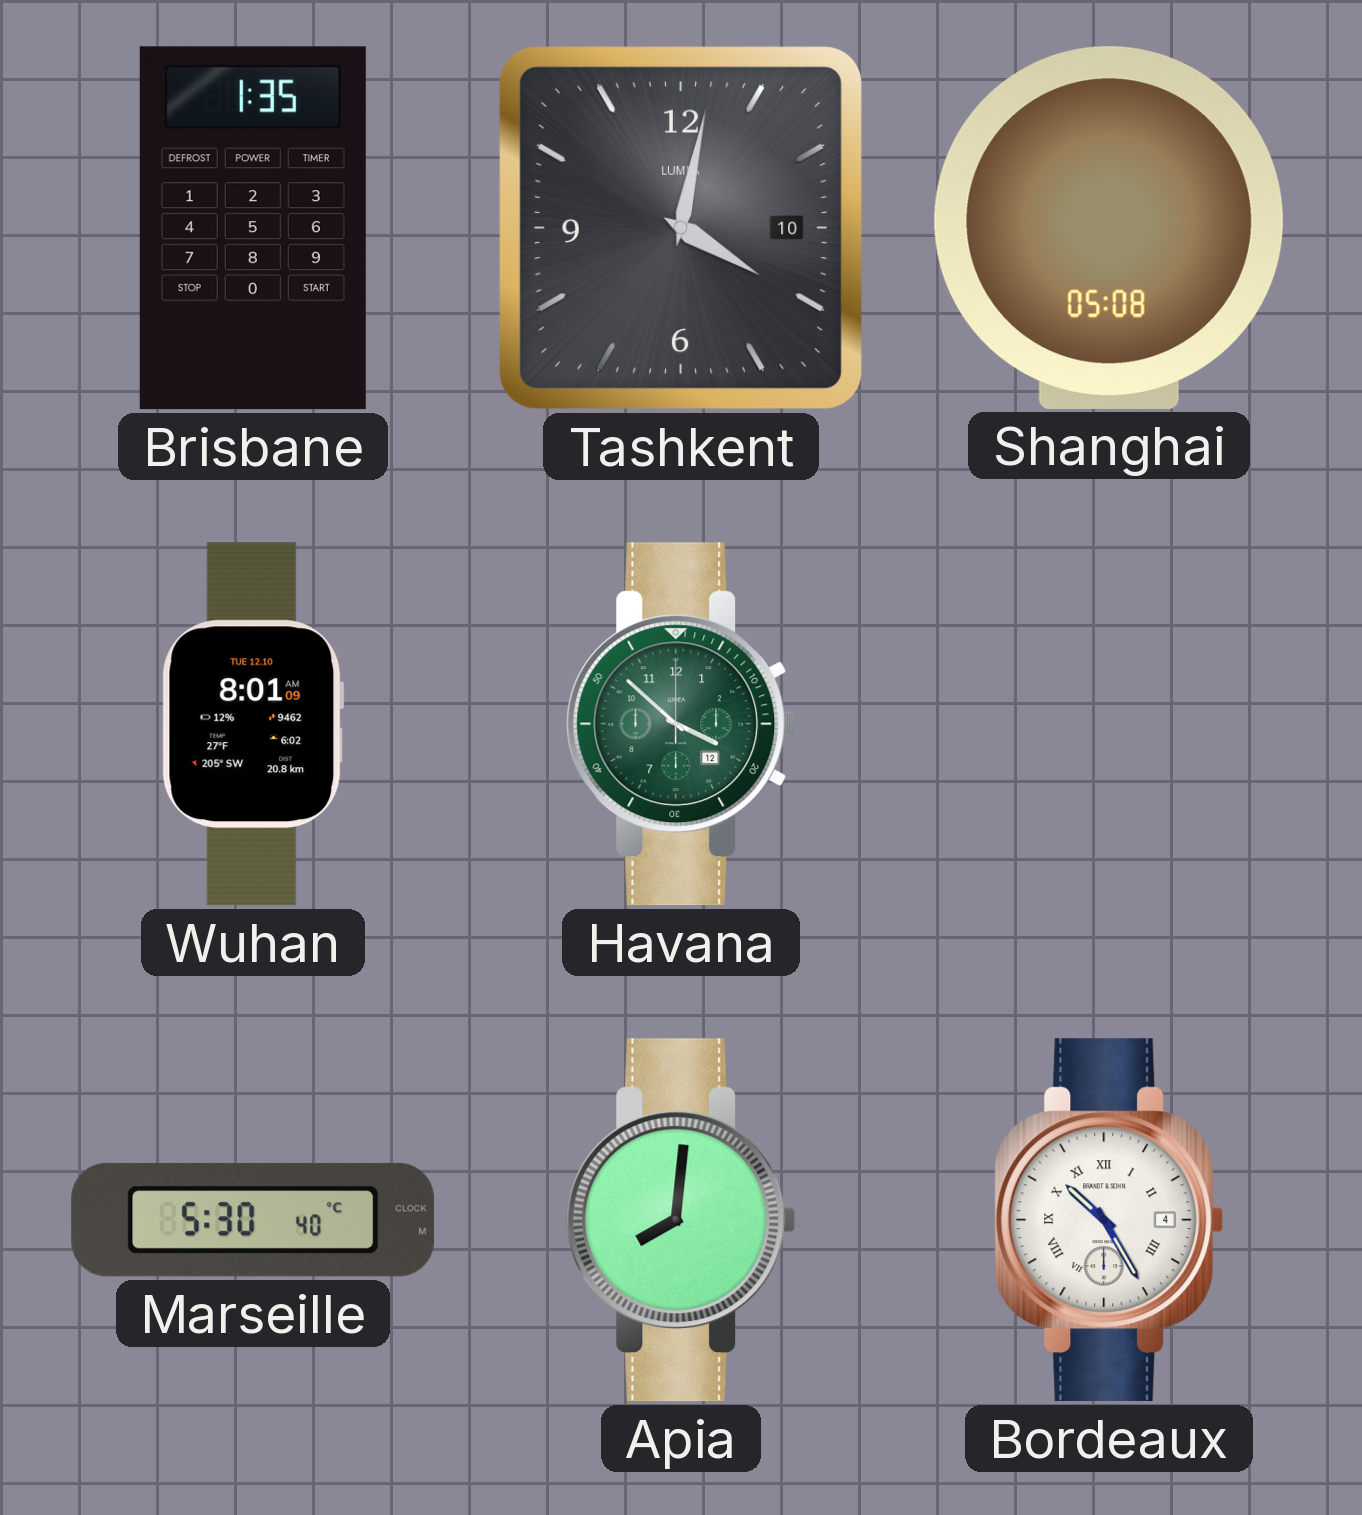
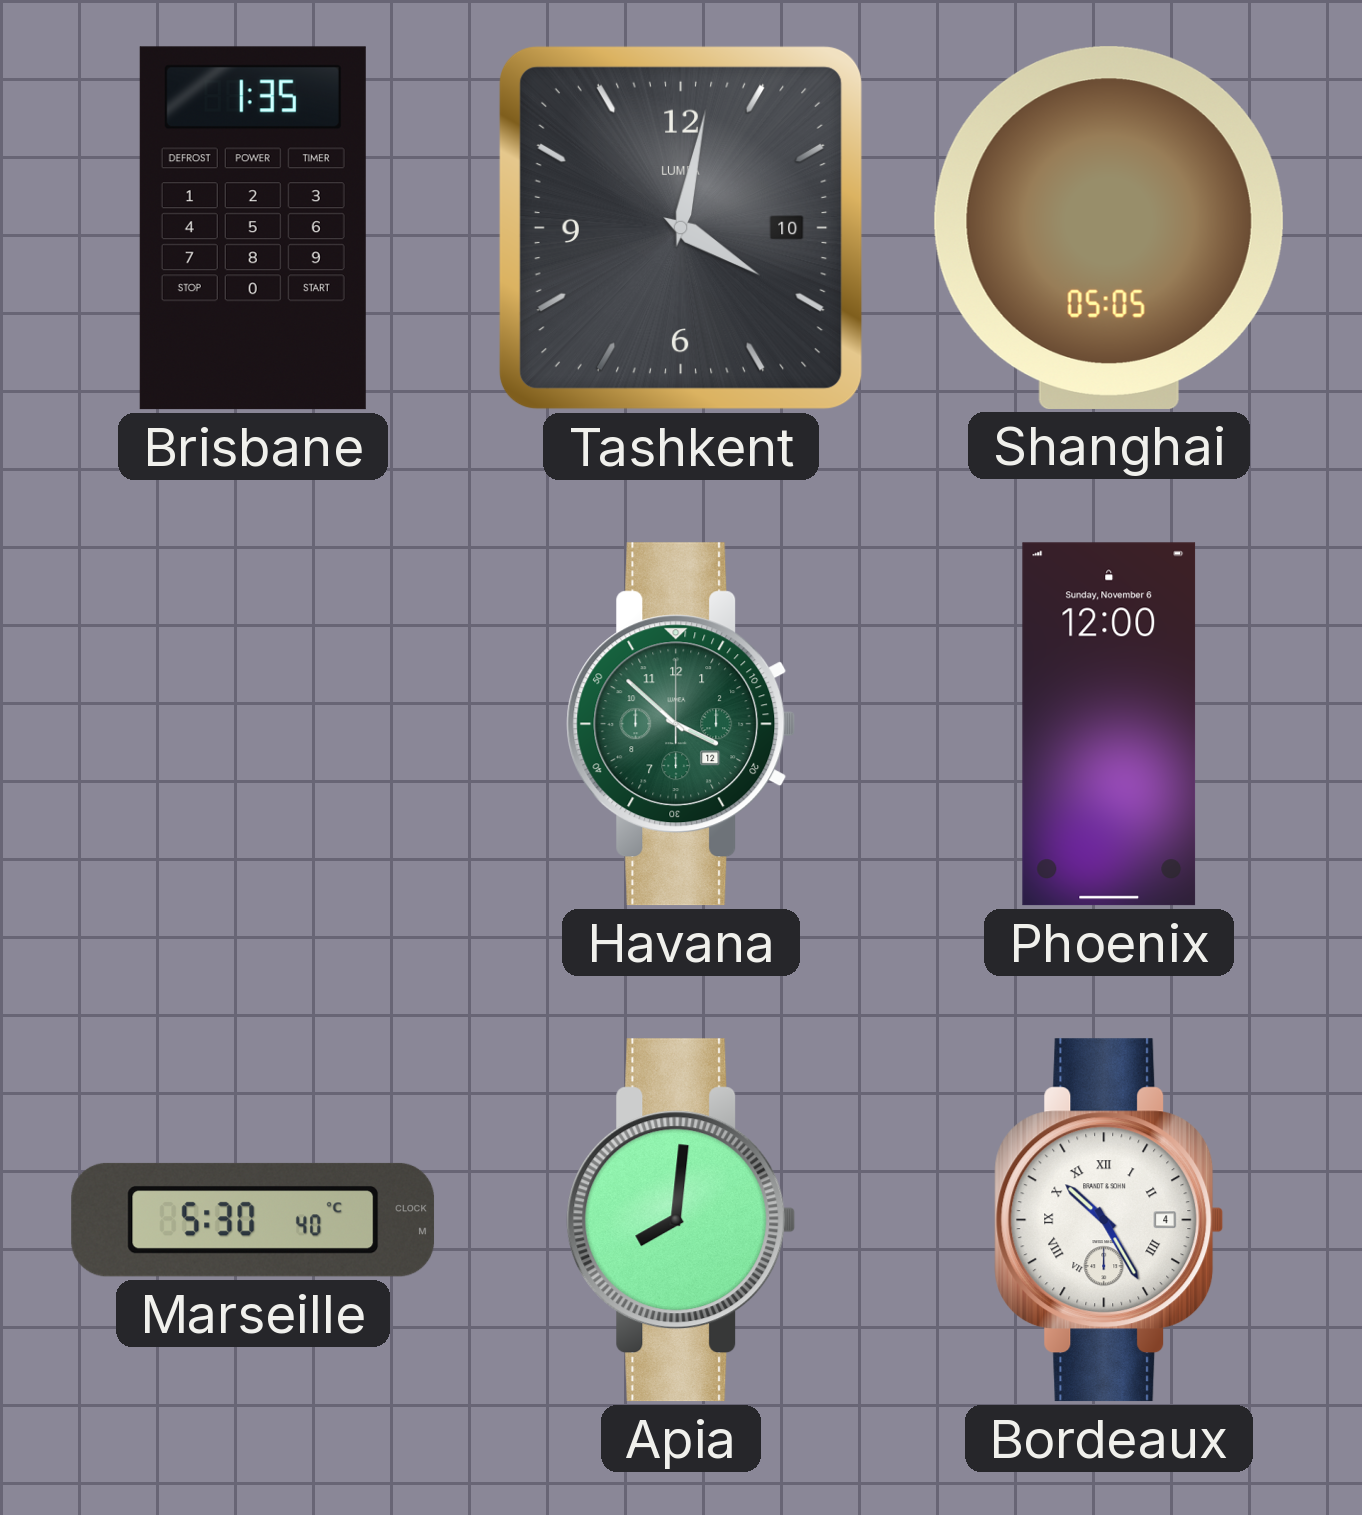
Shanghai: 05:08 -> 05:05 (1109, 228)
Wuhan: 8:01 -> none (253, 724)
Phoenix: none -> 12:00 (1109, 724)
